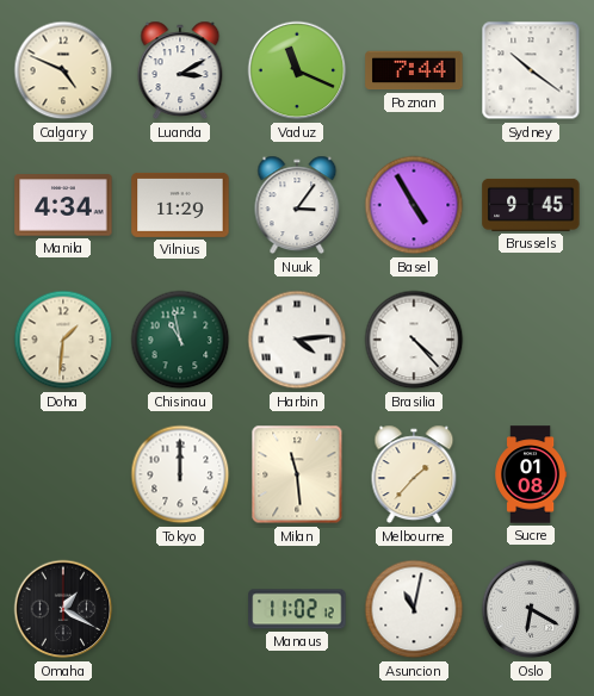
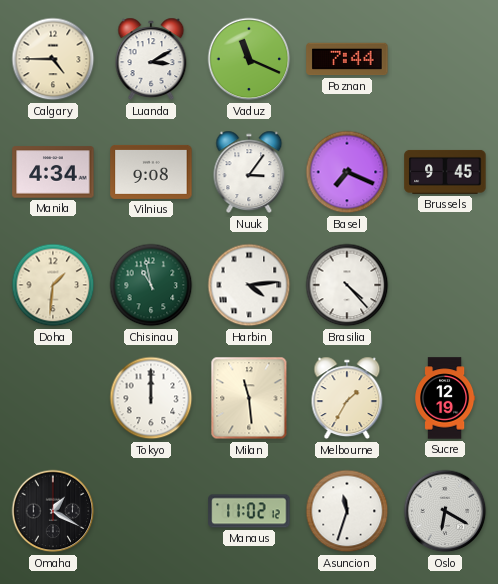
Calgary: 4:49 -> 4:45 (53, 59)
Sydney: 10:21 -> none (531, 70)
Vilnius: 11:29 -> 9:08 (151, 172)
Basel: 4:55 -> 7:19 (347, 172)
Melbourne: 1:37 -> 1:35 (347, 398)
Sucre: 01:08 -> 12:19 (445, 398)
Asuncion: 11:02 -> 11:33 (347, 511)
